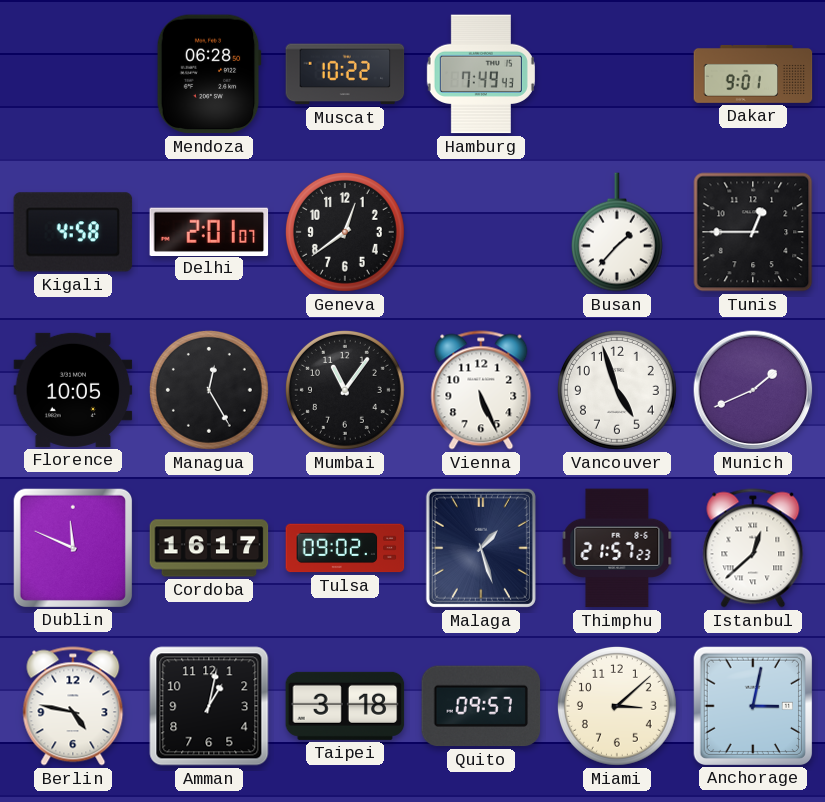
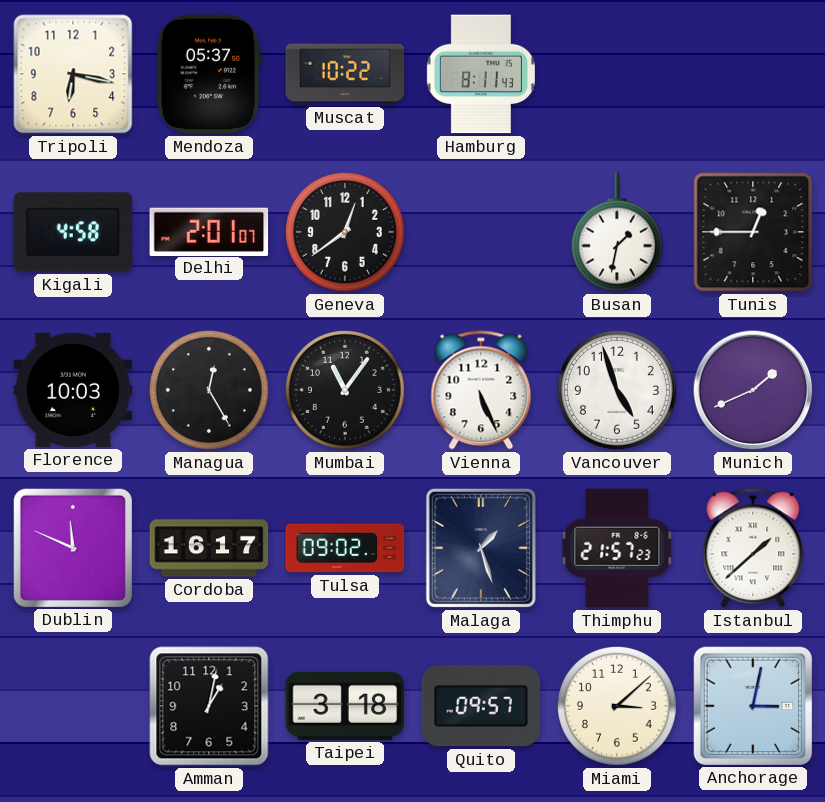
Tripoli: none -> 6:17 (73, 74)
Mendoza: 06:28 -> 05:37 (209, 74)
Hamburg: 7:49 -> 8:11 (481, 74)
Dakar: 9:01 -> none (753, 74)
Busan: 1:37 -> 1:32 (617, 232)
Florence: 10:05 -> 10:03 (73, 390)
Istanbul: 12:38 -> 1:38 (753, 548)
Berlin: 4:47 -> none (73, 706)
